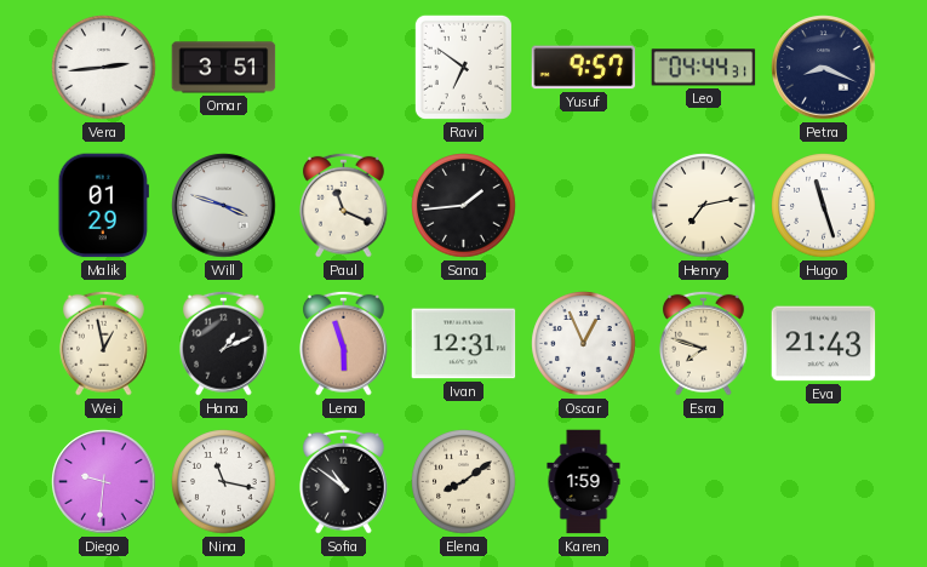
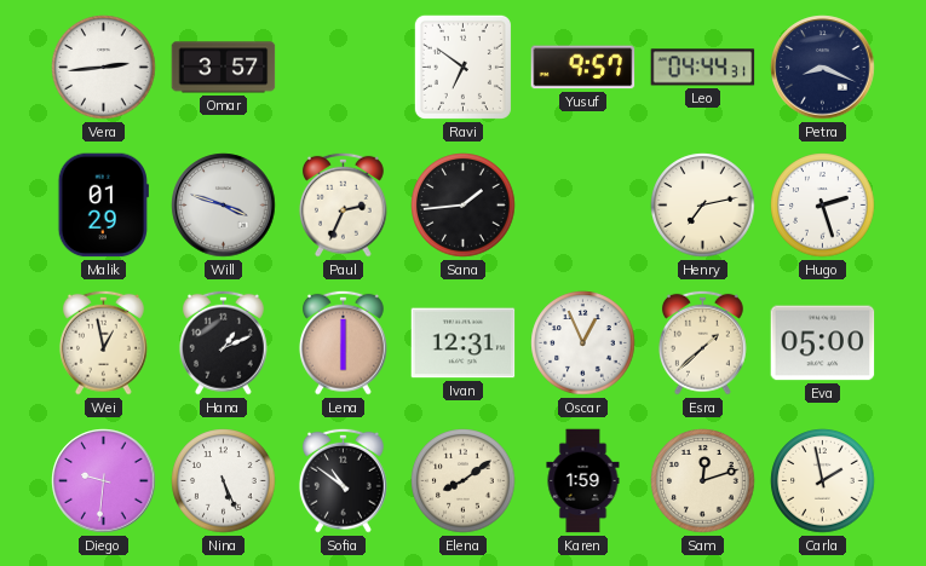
Omar: 3:51 -> 3:57 (224, 68)
Paul: 11:19 -> 2:34 (343, 204)
Hugo: 11:27 -> 2:27 (823, 206)
Lena: 5:57 -> 6:00 (343, 342)
Esra: 7:48 -> 1:38 (702, 342)
Eva: 21:43 -> 05:00 (823, 343)
Nina: 11:17 -> 5:26 (224, 481)
Sam: none -> 12:12 (703, 481)
Carla: none -> 1:58 (823, 481)
